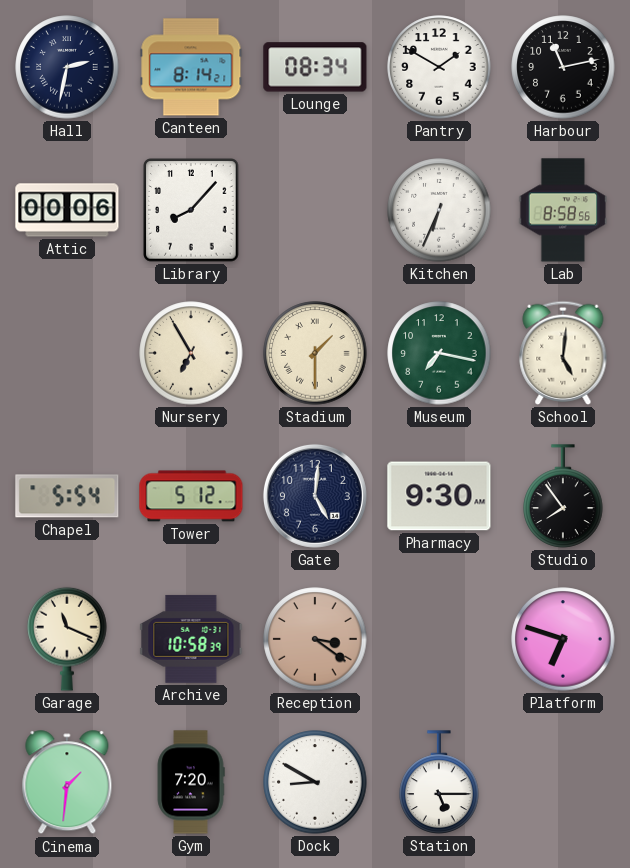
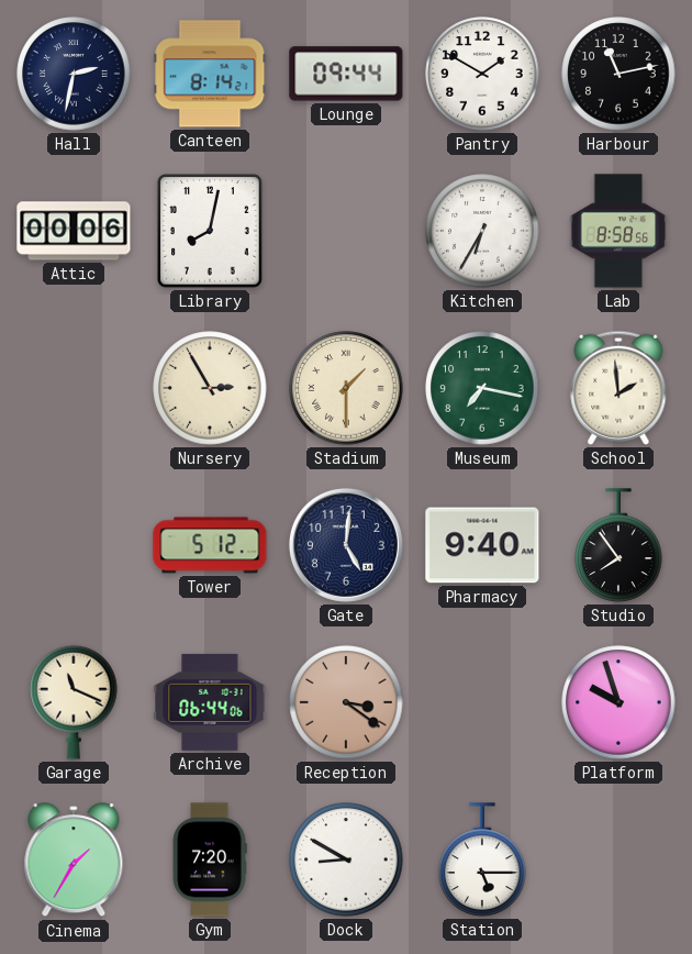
Lounge: 08:34 -> 09:44 (346, 74)
Library: 8:07 -> 8:02 (210, 231)
Kitchen: 6:34 -> 6:35 (482, 231)
Nursery: 6:55 -> 2:55 (210, 388)
School: 5:01 -> 1:59 (618, 388)
Chapel: 5:54 -> none (67, 496)
Pharmacy: 9:30 -> 9:40 (482, 545)
Archive: 10:58 -> 06:44 (210, 702)
Platform: 6:48 -> 9:57 (618, 702)
Cinema: 1:31 -> 1:35 (74, 861)
